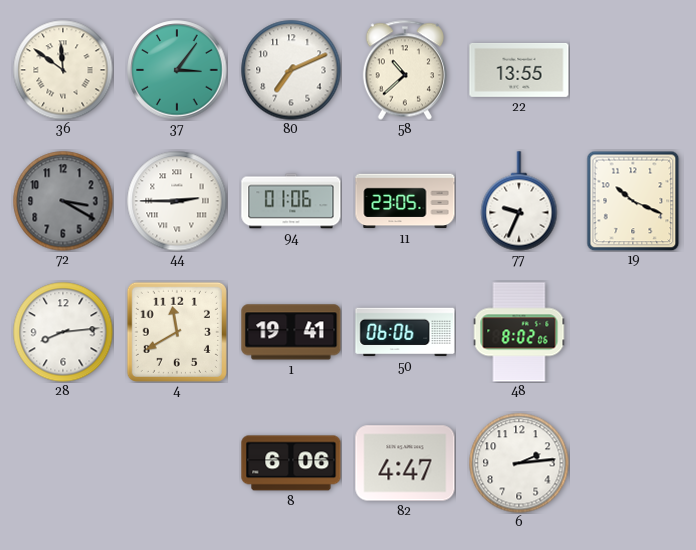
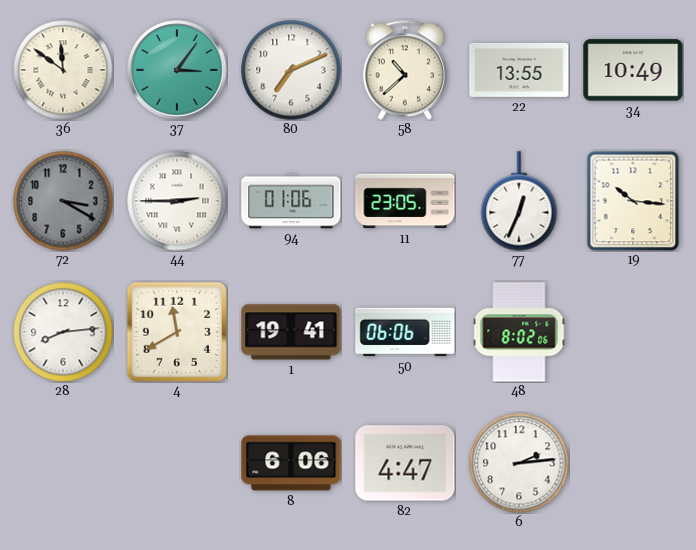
34: none -> 10:49 (633, 70)
77: 9:34 -> 12:34 (519, 201)
19: 10:19 -> 10:16 (633, 201)
